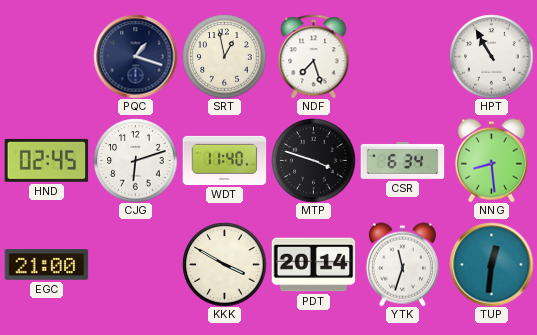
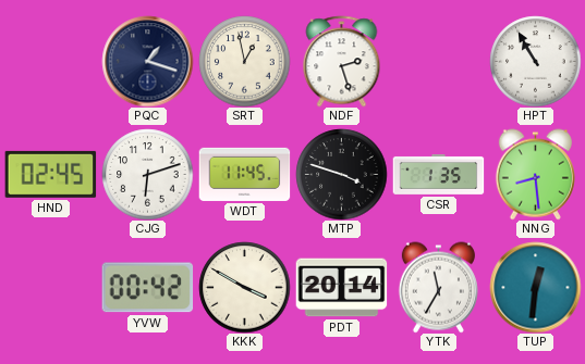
NDF: 7:27 -> 2:27 (342, 61)
WDT: 11:40 -> 11:45 (244, 174)
CSR: 6:34 -> 1:35 (438, 174)
EGC: 21:00 -> none (46, 265)
YVW: none -> 00:42 (147, 288)
YTK: 11:33 -> 11:35 (438, 287)
